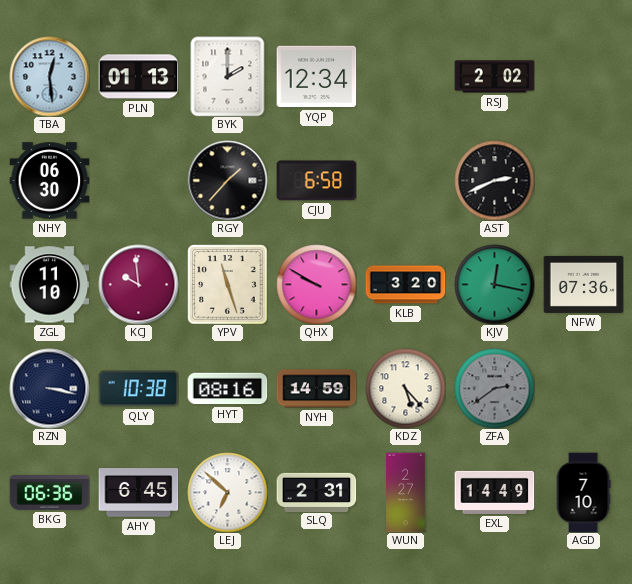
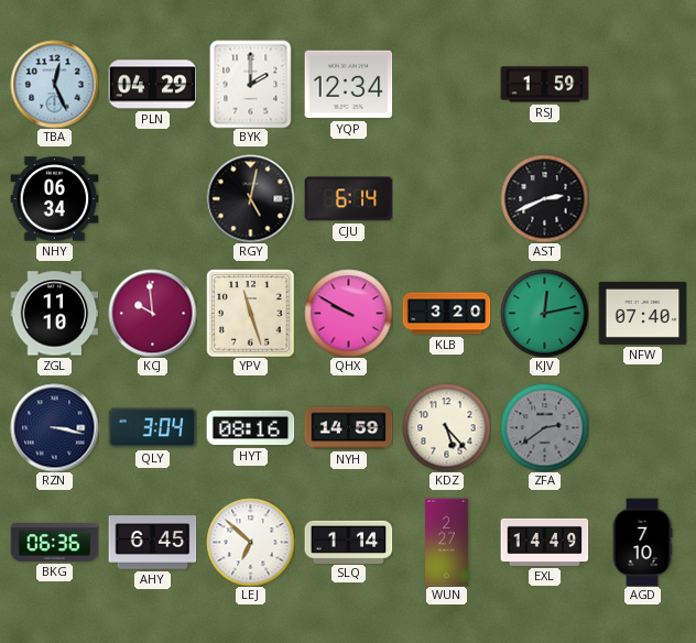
TBA: 12:29 -> 12:26 (54, 84)
PLN: 01:13 -> 04:29 (152, 85)
RSJ: 2:02 -> 1:59 (544, 85)
NHY: 06:30 -> 06:34 (54, 199)
RGY: 1:37 -> 5:02 (250, 198)
CJU: 6:58 -> 6:14 (348, 199)
KJV: 12:17 -> 12:13 (544, 313)
NFW: 07:36 -> 07:40 (642, 313)
QLY: 10:38 -> 3:04 (152, 428)
SLQ: 2:31 -> 1:14 (348, 542)
